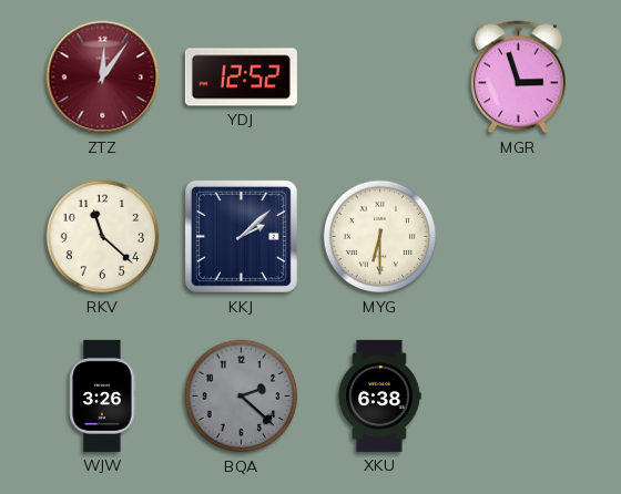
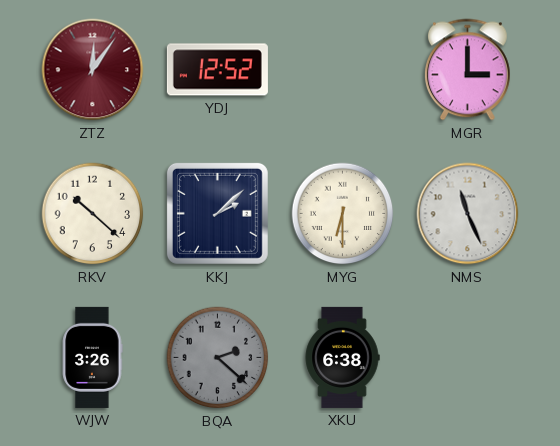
MGR: 2:57 -> 3:00 (467, 70)
RKV: 11:22 -> 10:22 (93, 214)
NMS: none -> 11:26 (468, 214)
